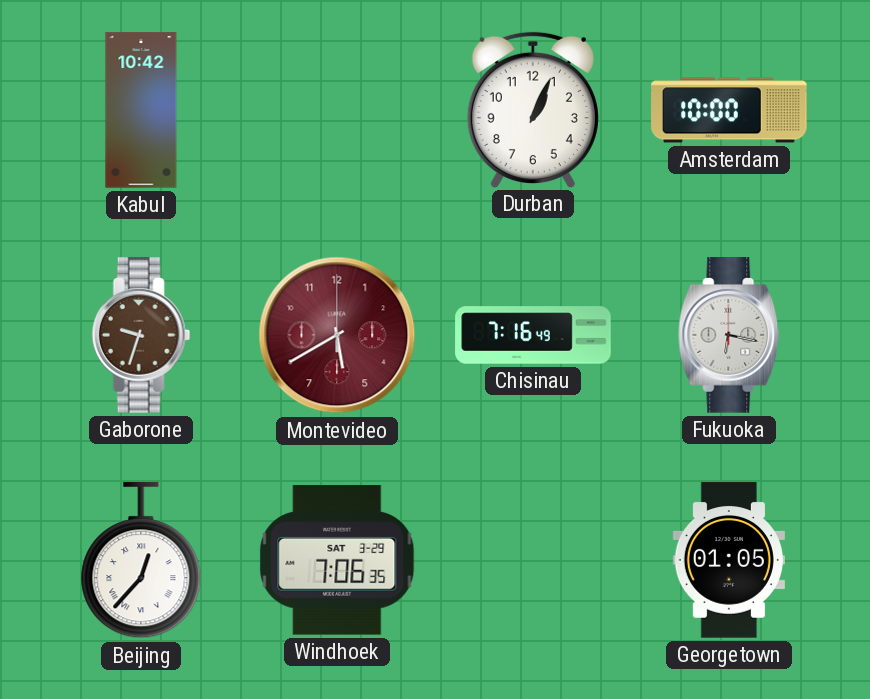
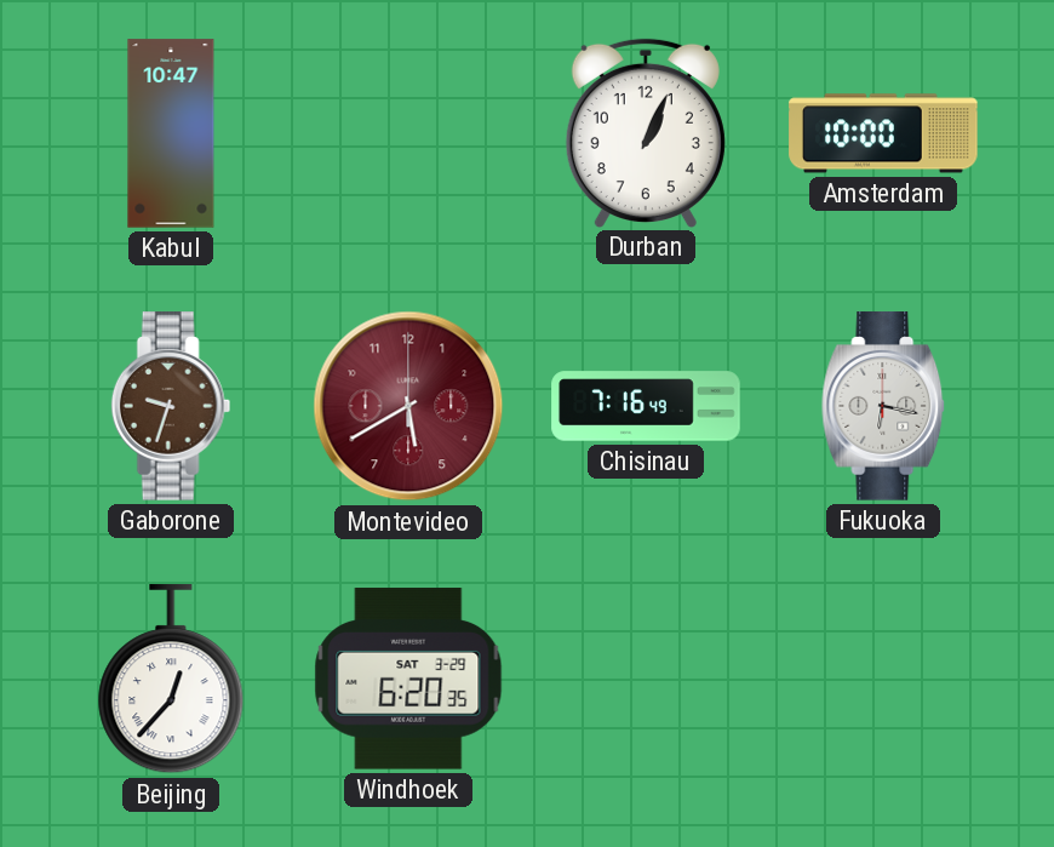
Kabul: 10:42 -> 10:47 (171, 133)
Windhoek: 7:06 -> 6:20 (408, 679)
Georgetown: 01:05 -> none (729, 560)
